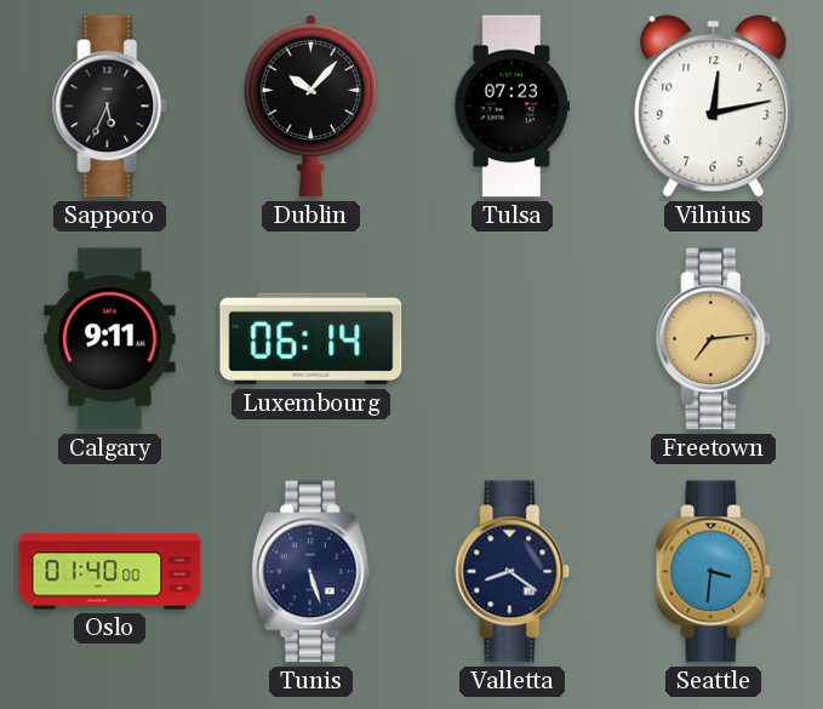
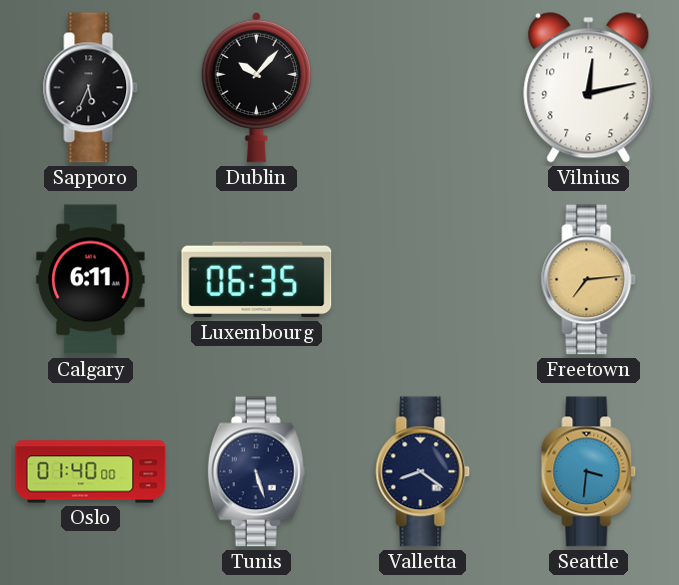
Tulsa: 07:23 -> none (513, 107)
Calgary: 9:11 -> 6:11 (91, 280)
Luxembourg: 06:14 -> 06:35 (257, 280)
